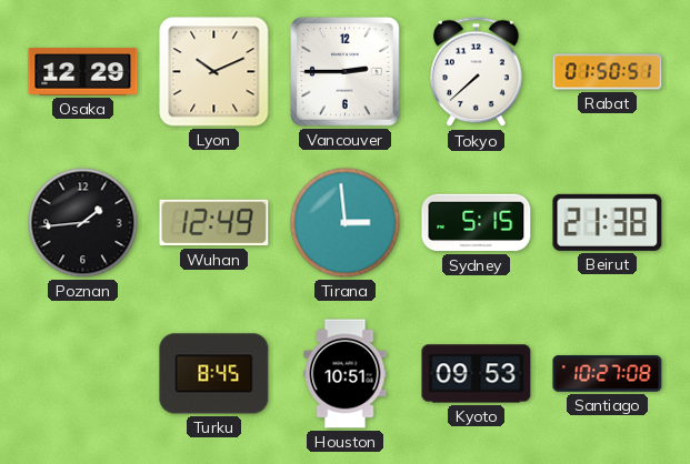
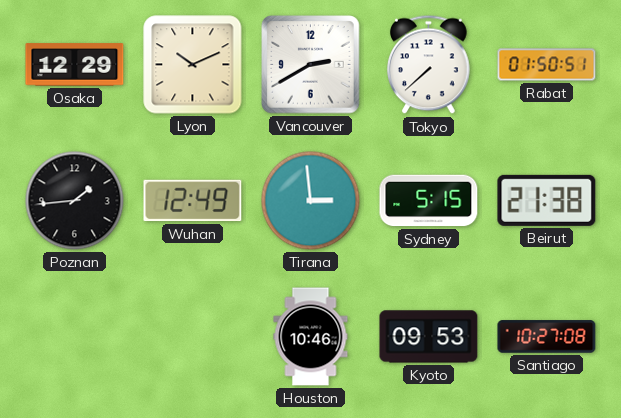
Vancouver: 2:45 -> 2:40 (311, 65)
Turku: 8:45 -> none (214, 374)
Houston: 10:51 -> 10:46 (311, 337)
